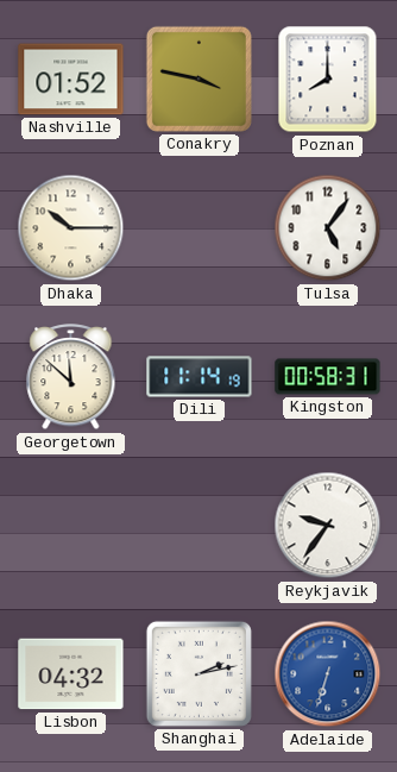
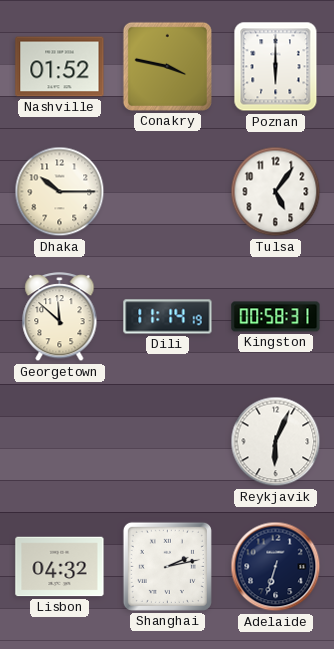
Poznan: 8:00 -> 6:00 (276, 67)
Reykjavik: 9:36 -> 6:04 (276, 442)
Adelaide dial: blue -> navy (276, 567)
